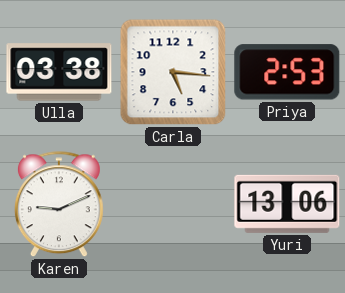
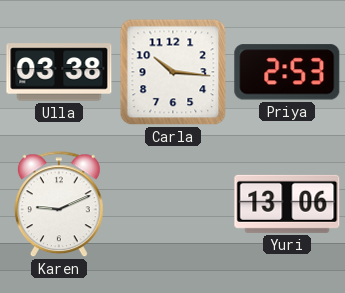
Carla: 5:16 -> 10:16 (173, 72)
